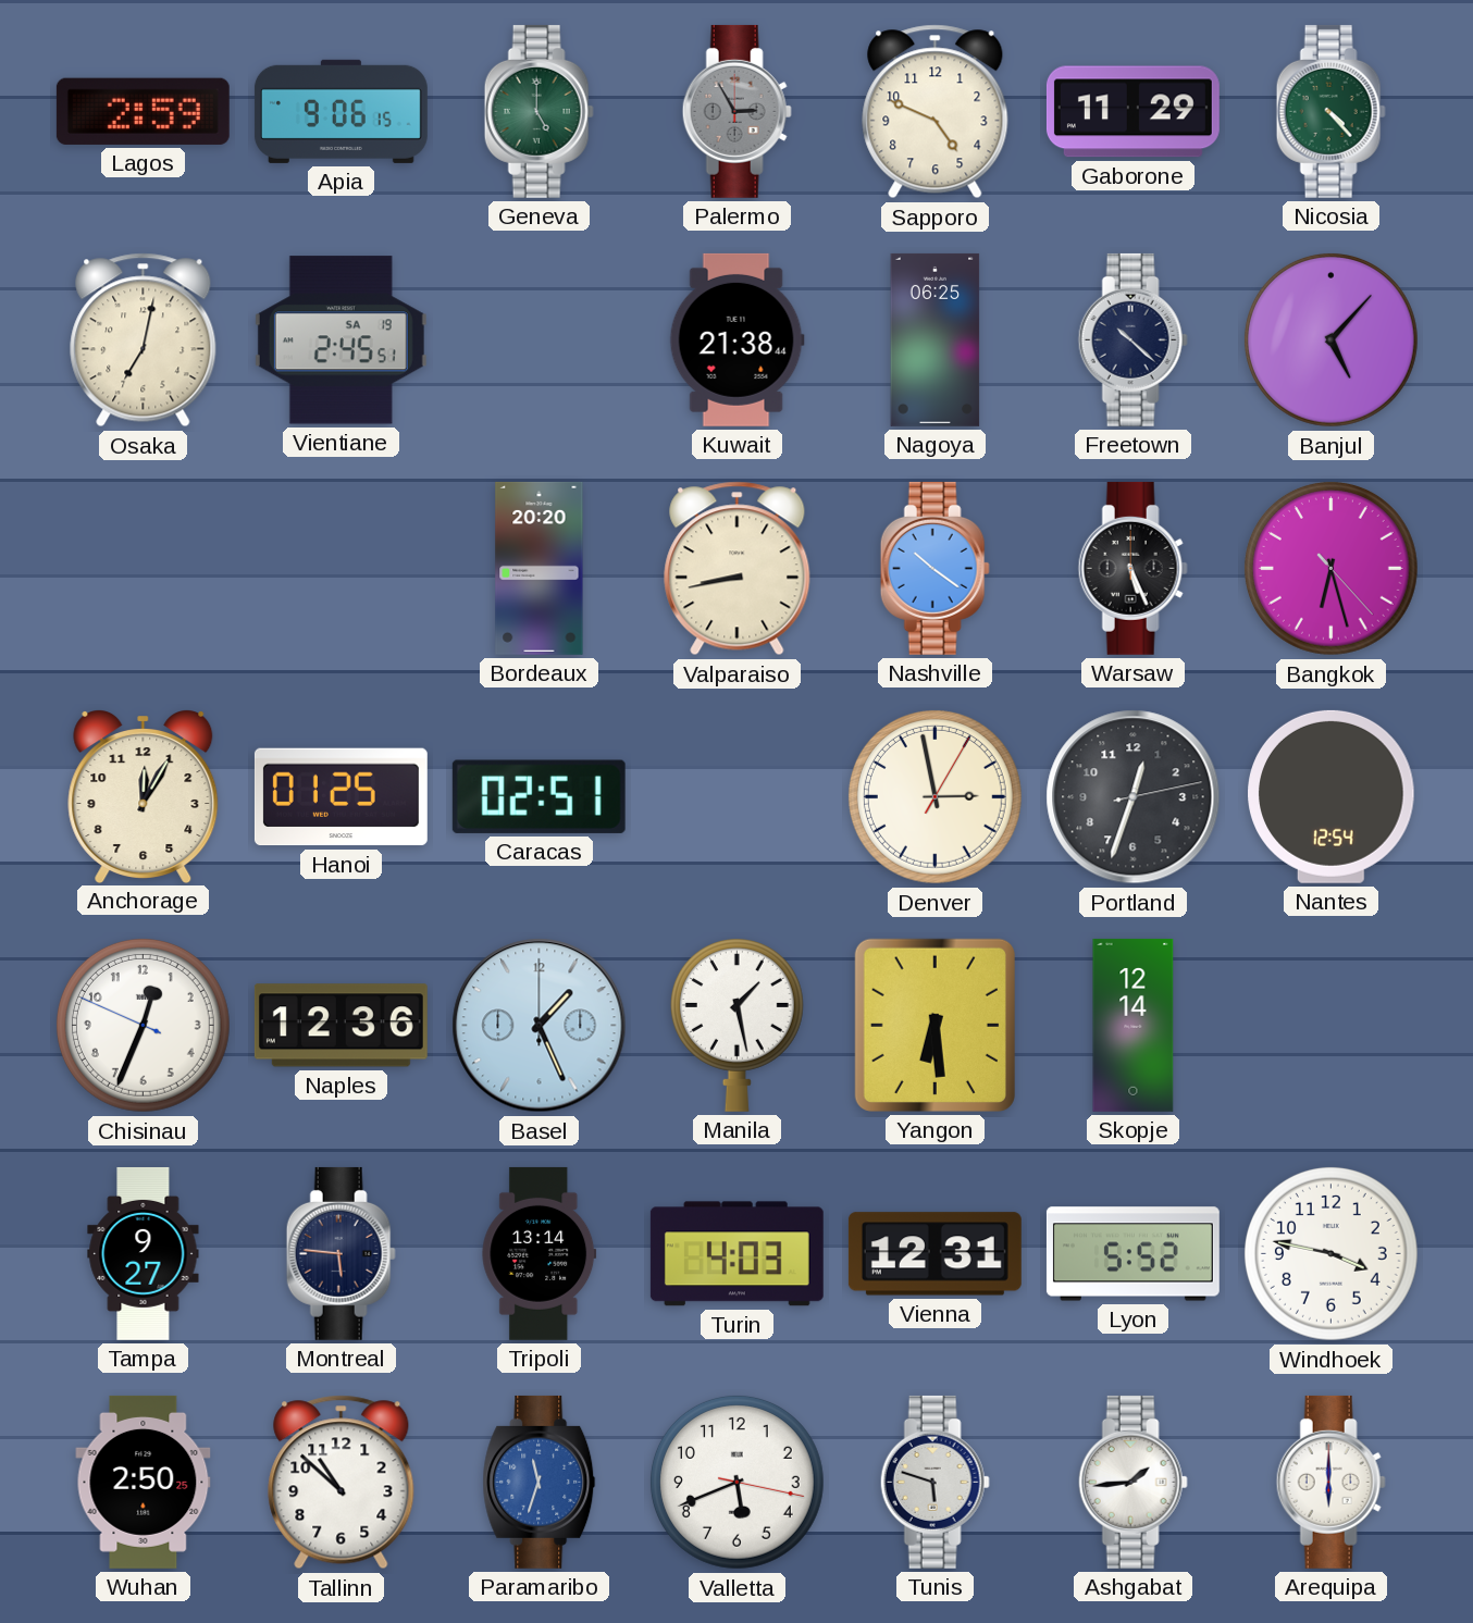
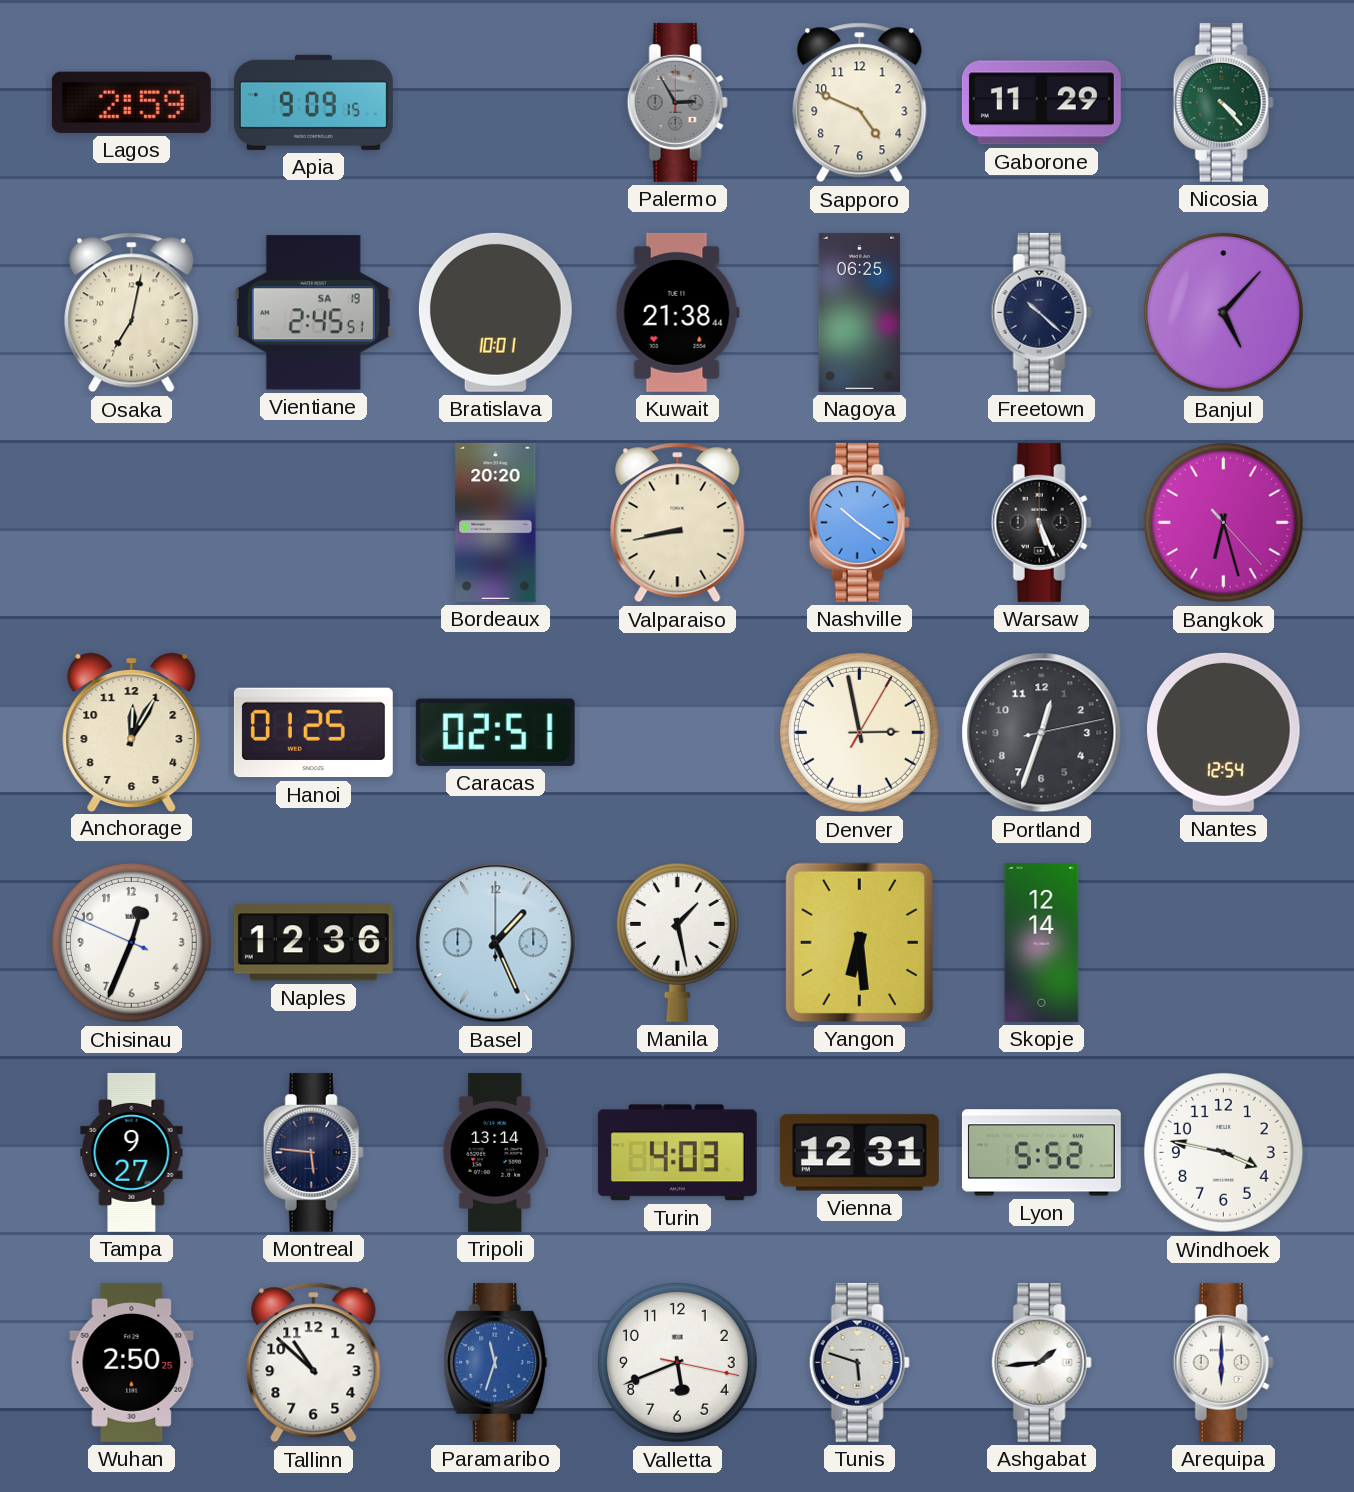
Apia: 9:06 -> 9:09 (313, 102)
Geneva: 5:00 -> none (539, 111)
Bratislava: none -> 10:01 (495, 312)
